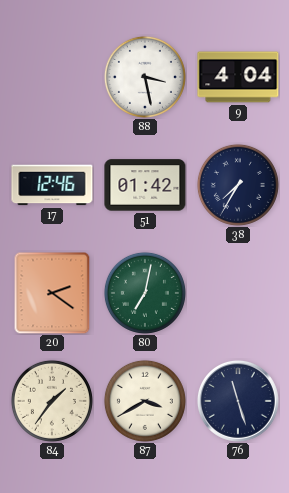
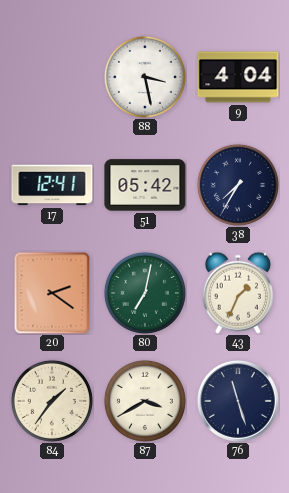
17: 12:46 -> 12:41 (52, 185)
51: 01:42 -> 05:42 (145, 185)
43: none -> 1:34 (238, 293)
